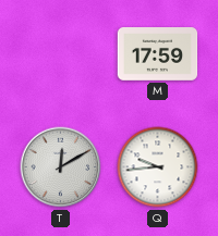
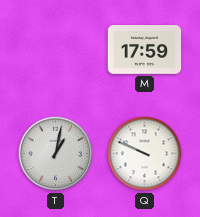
T: 12:10 -> 1:02 (56, 154)
Q: 9:44 -> 9:49 (145, 154)
